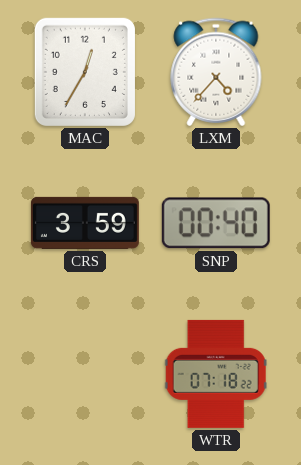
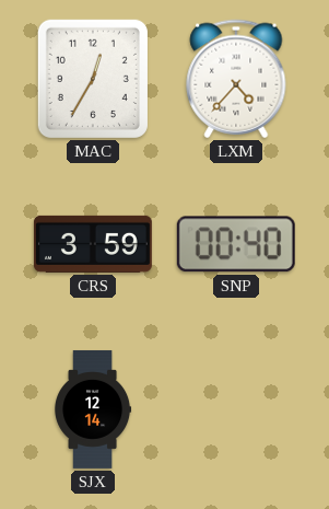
SJX: none -> 12:14 (94, 409)
WTR: 07:18 -> none (216, 374)
